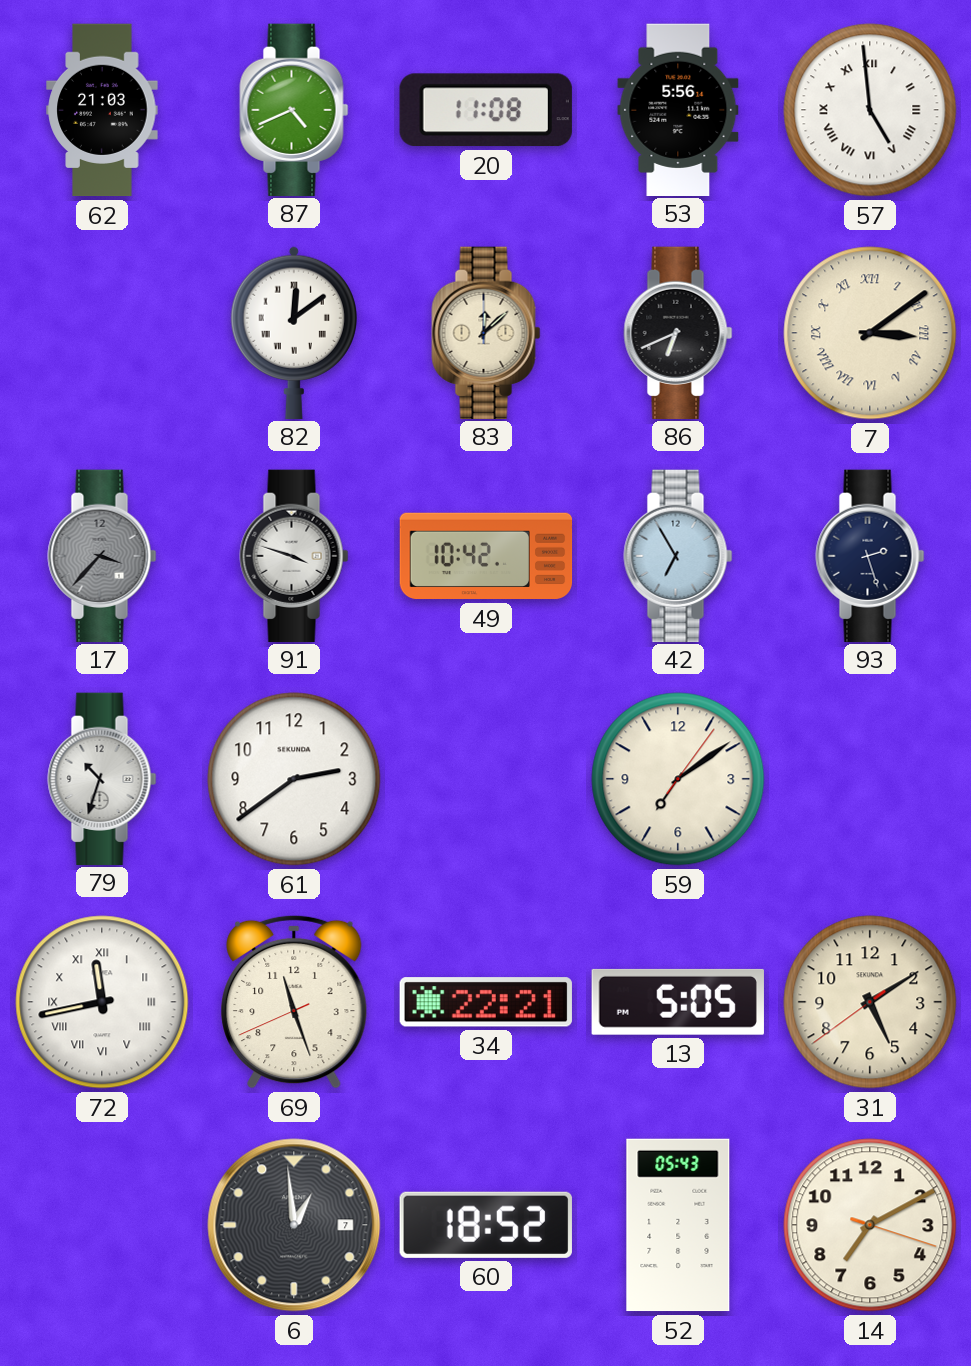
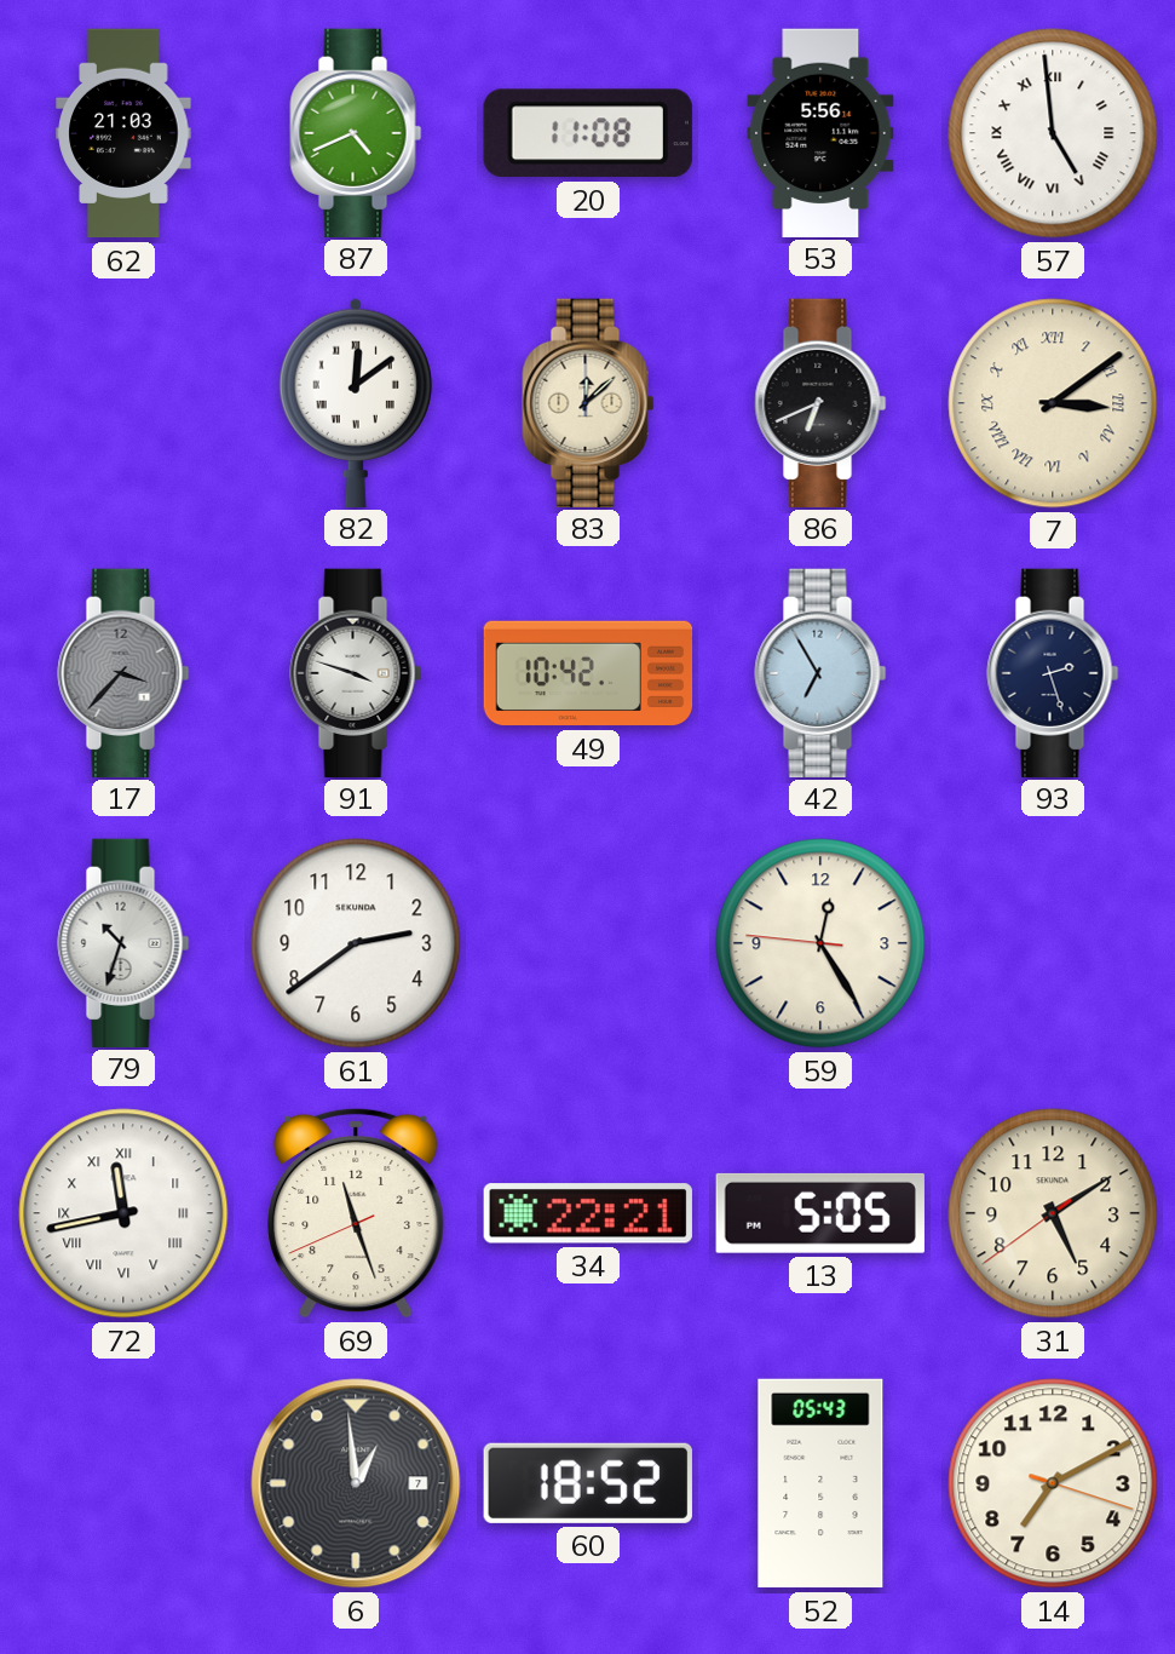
59: 7:09 -> 12:24 (820, 943)
